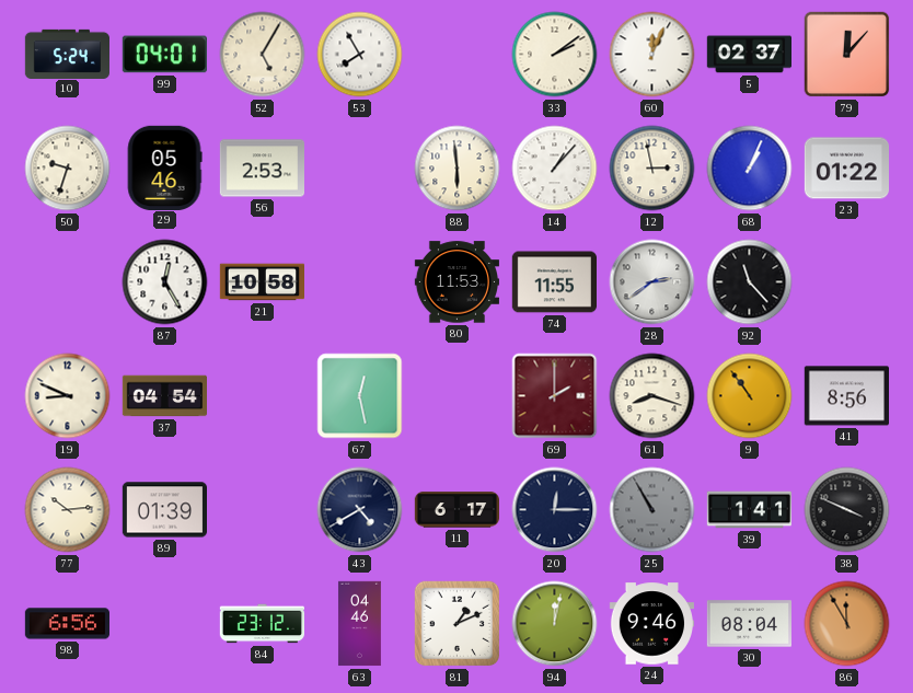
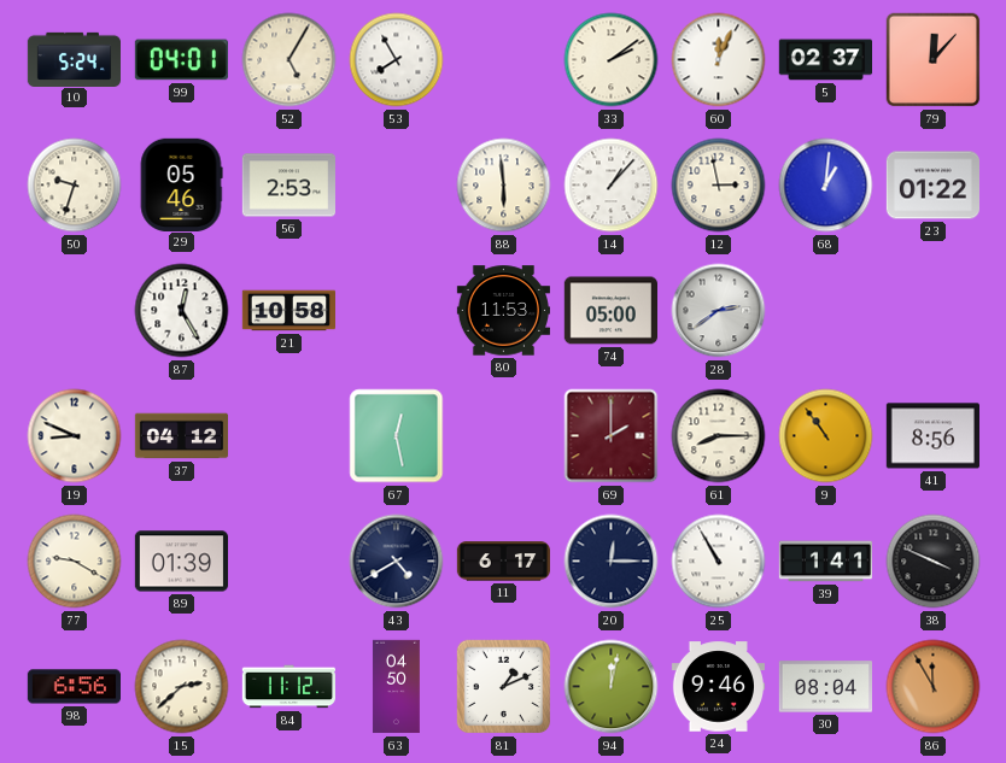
68: 1:04 -> 1:01 (826, 186)
74: 11:55 -> 05:00 (610, 311)
92: 11:23 -> none (750, 282)
37: 04:54 -> 04:12 (181, 436)
61: 8:18 -> 8:15 (719, 436)
77: 10:14 -> 9:20 (75, 562)
25 dial: grey -> white (719, 562)
15: none -> 2:38 (182, 687)
84: 23:12 -> 11:12 (288, 687)
63: 04:46 -> 04:50 (397, 687)
